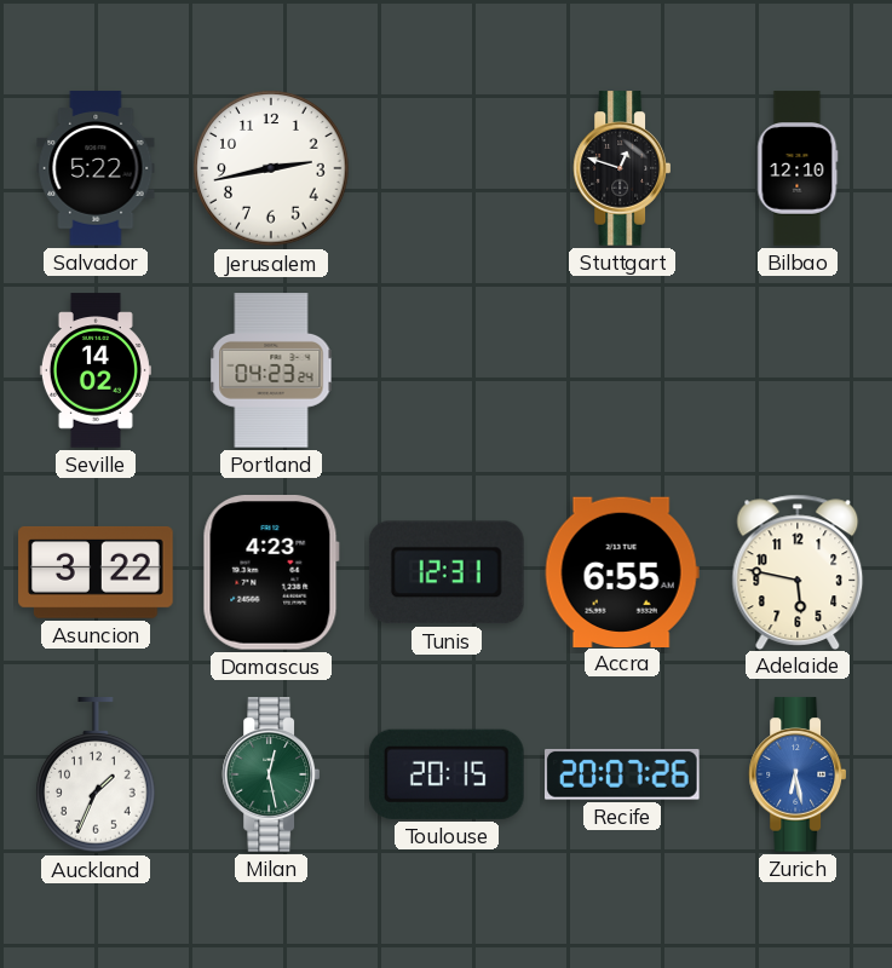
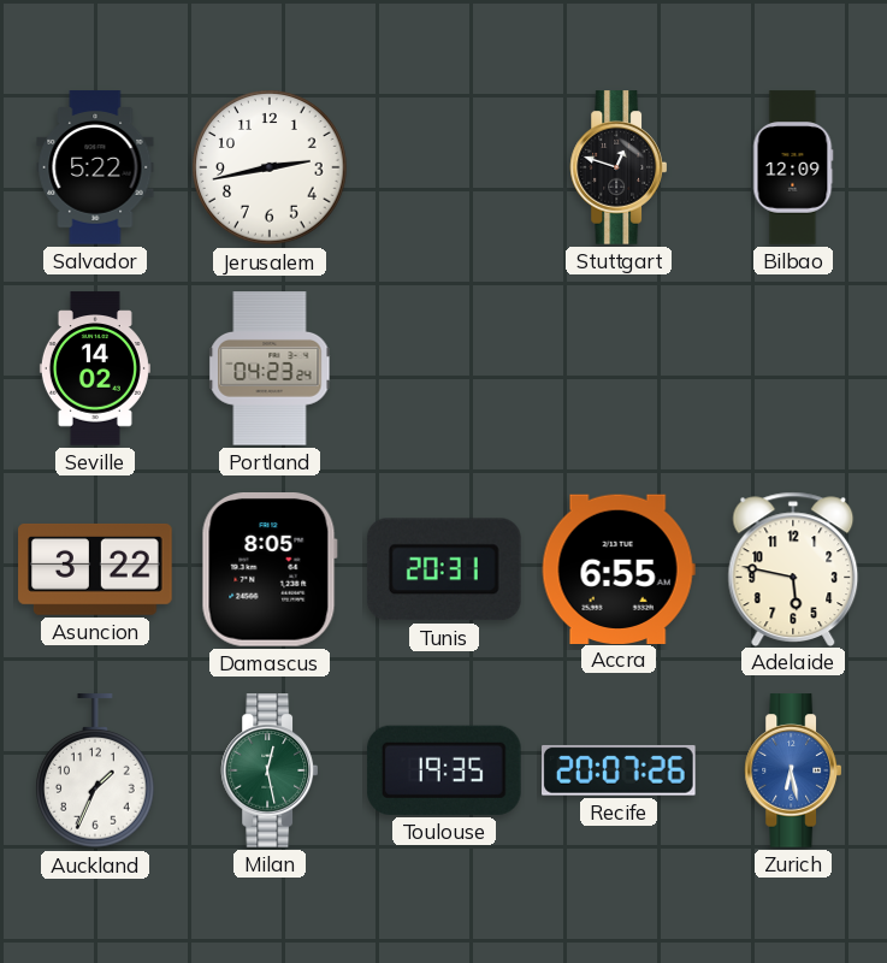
Bilbao: 12:10 -> 12:09 (793, 167)
Damascus: 4:23 -> 8:05 (270, 571)
Tunis: 12:31 -> 20:31 (444, 569)
Toulouse: 20:15 -> 19:35 (444, 770)
